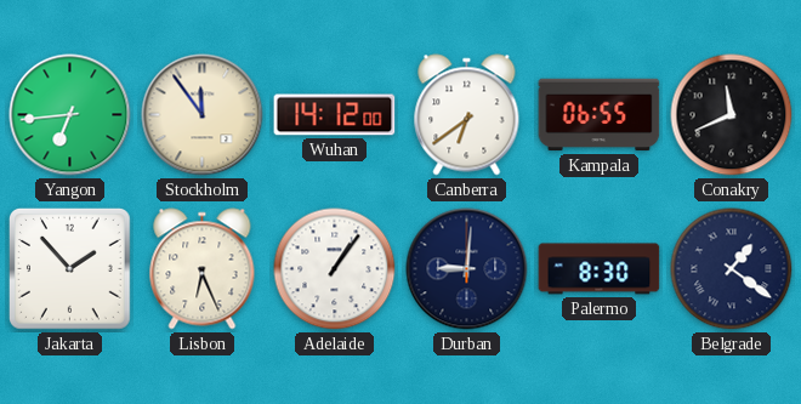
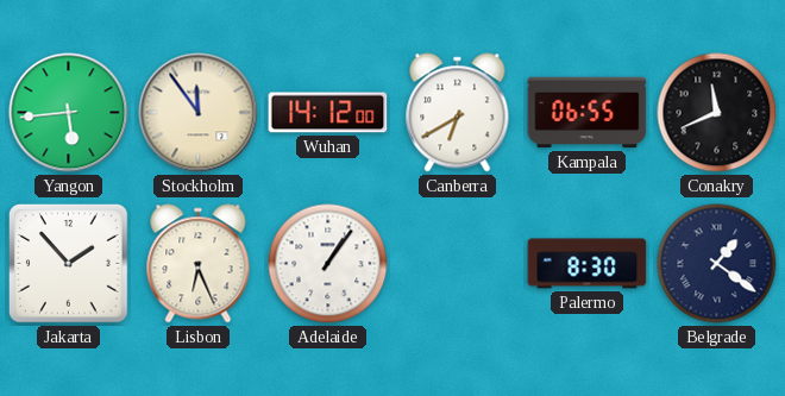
Yangon: 6:44 -> 5:44 (69, 113)
Canberra: 6:39 -> 6:40 (458, 113)
Durban: 9:01 -> none (467, 269)
